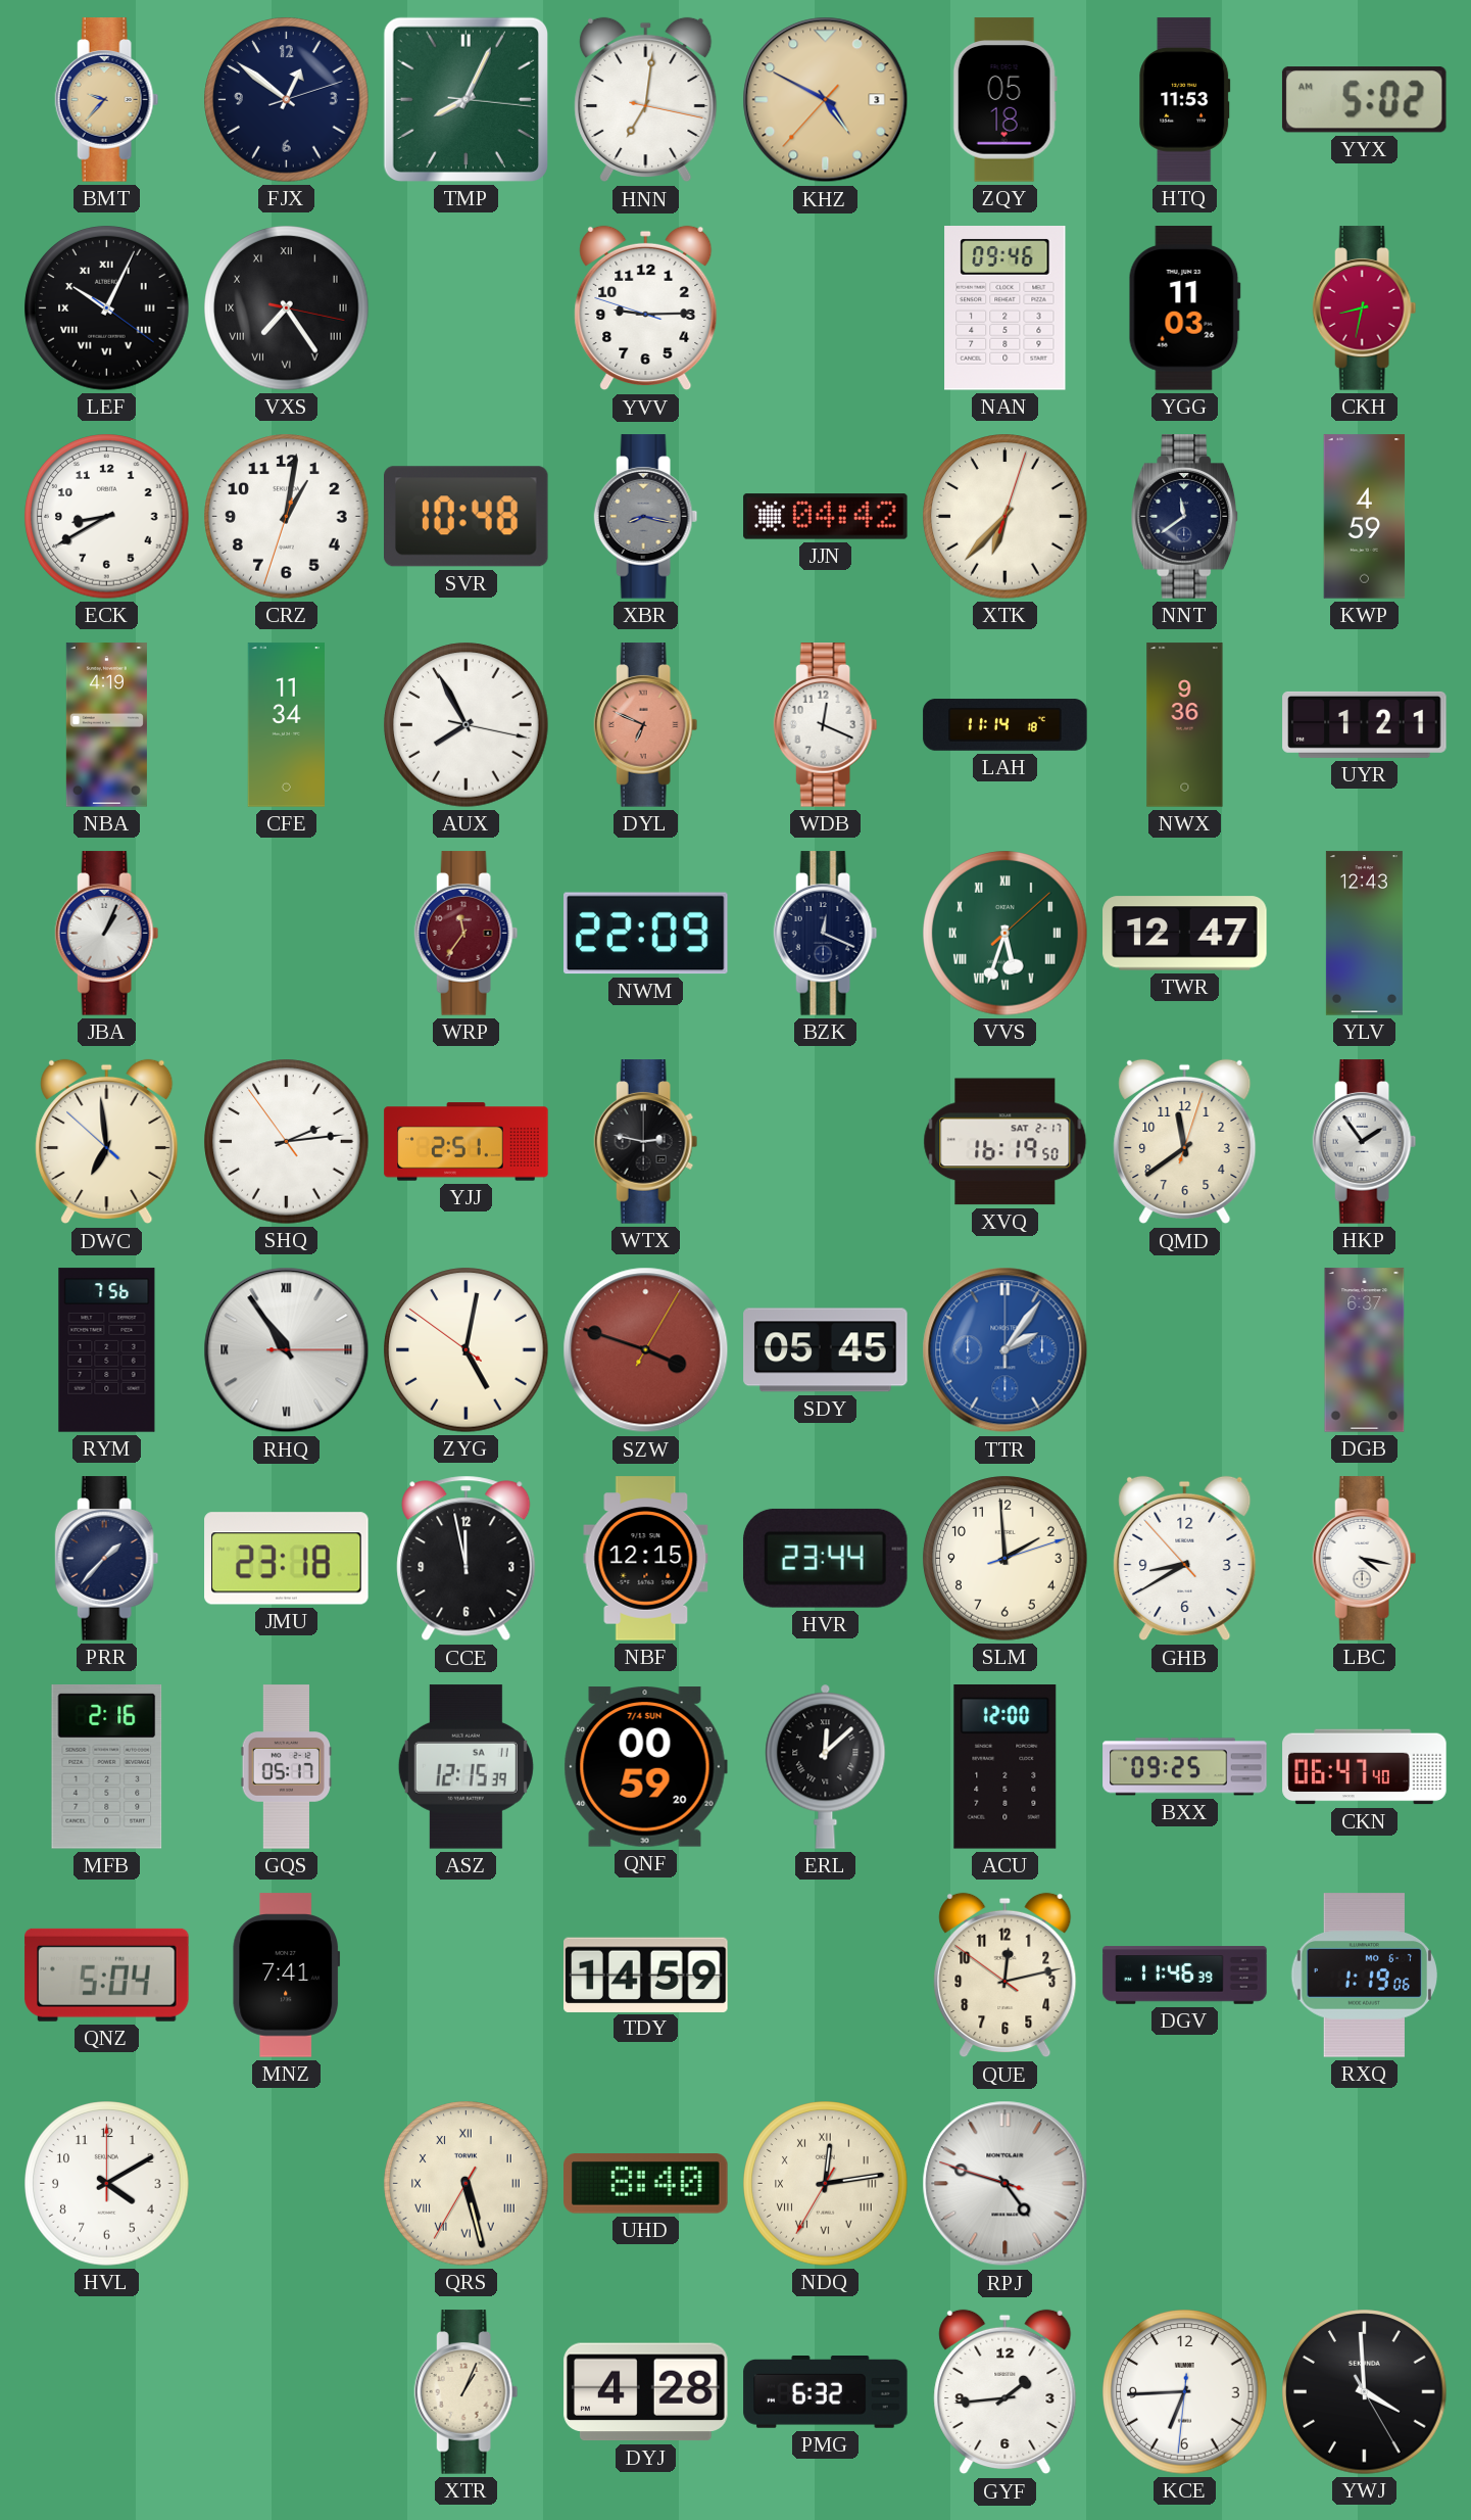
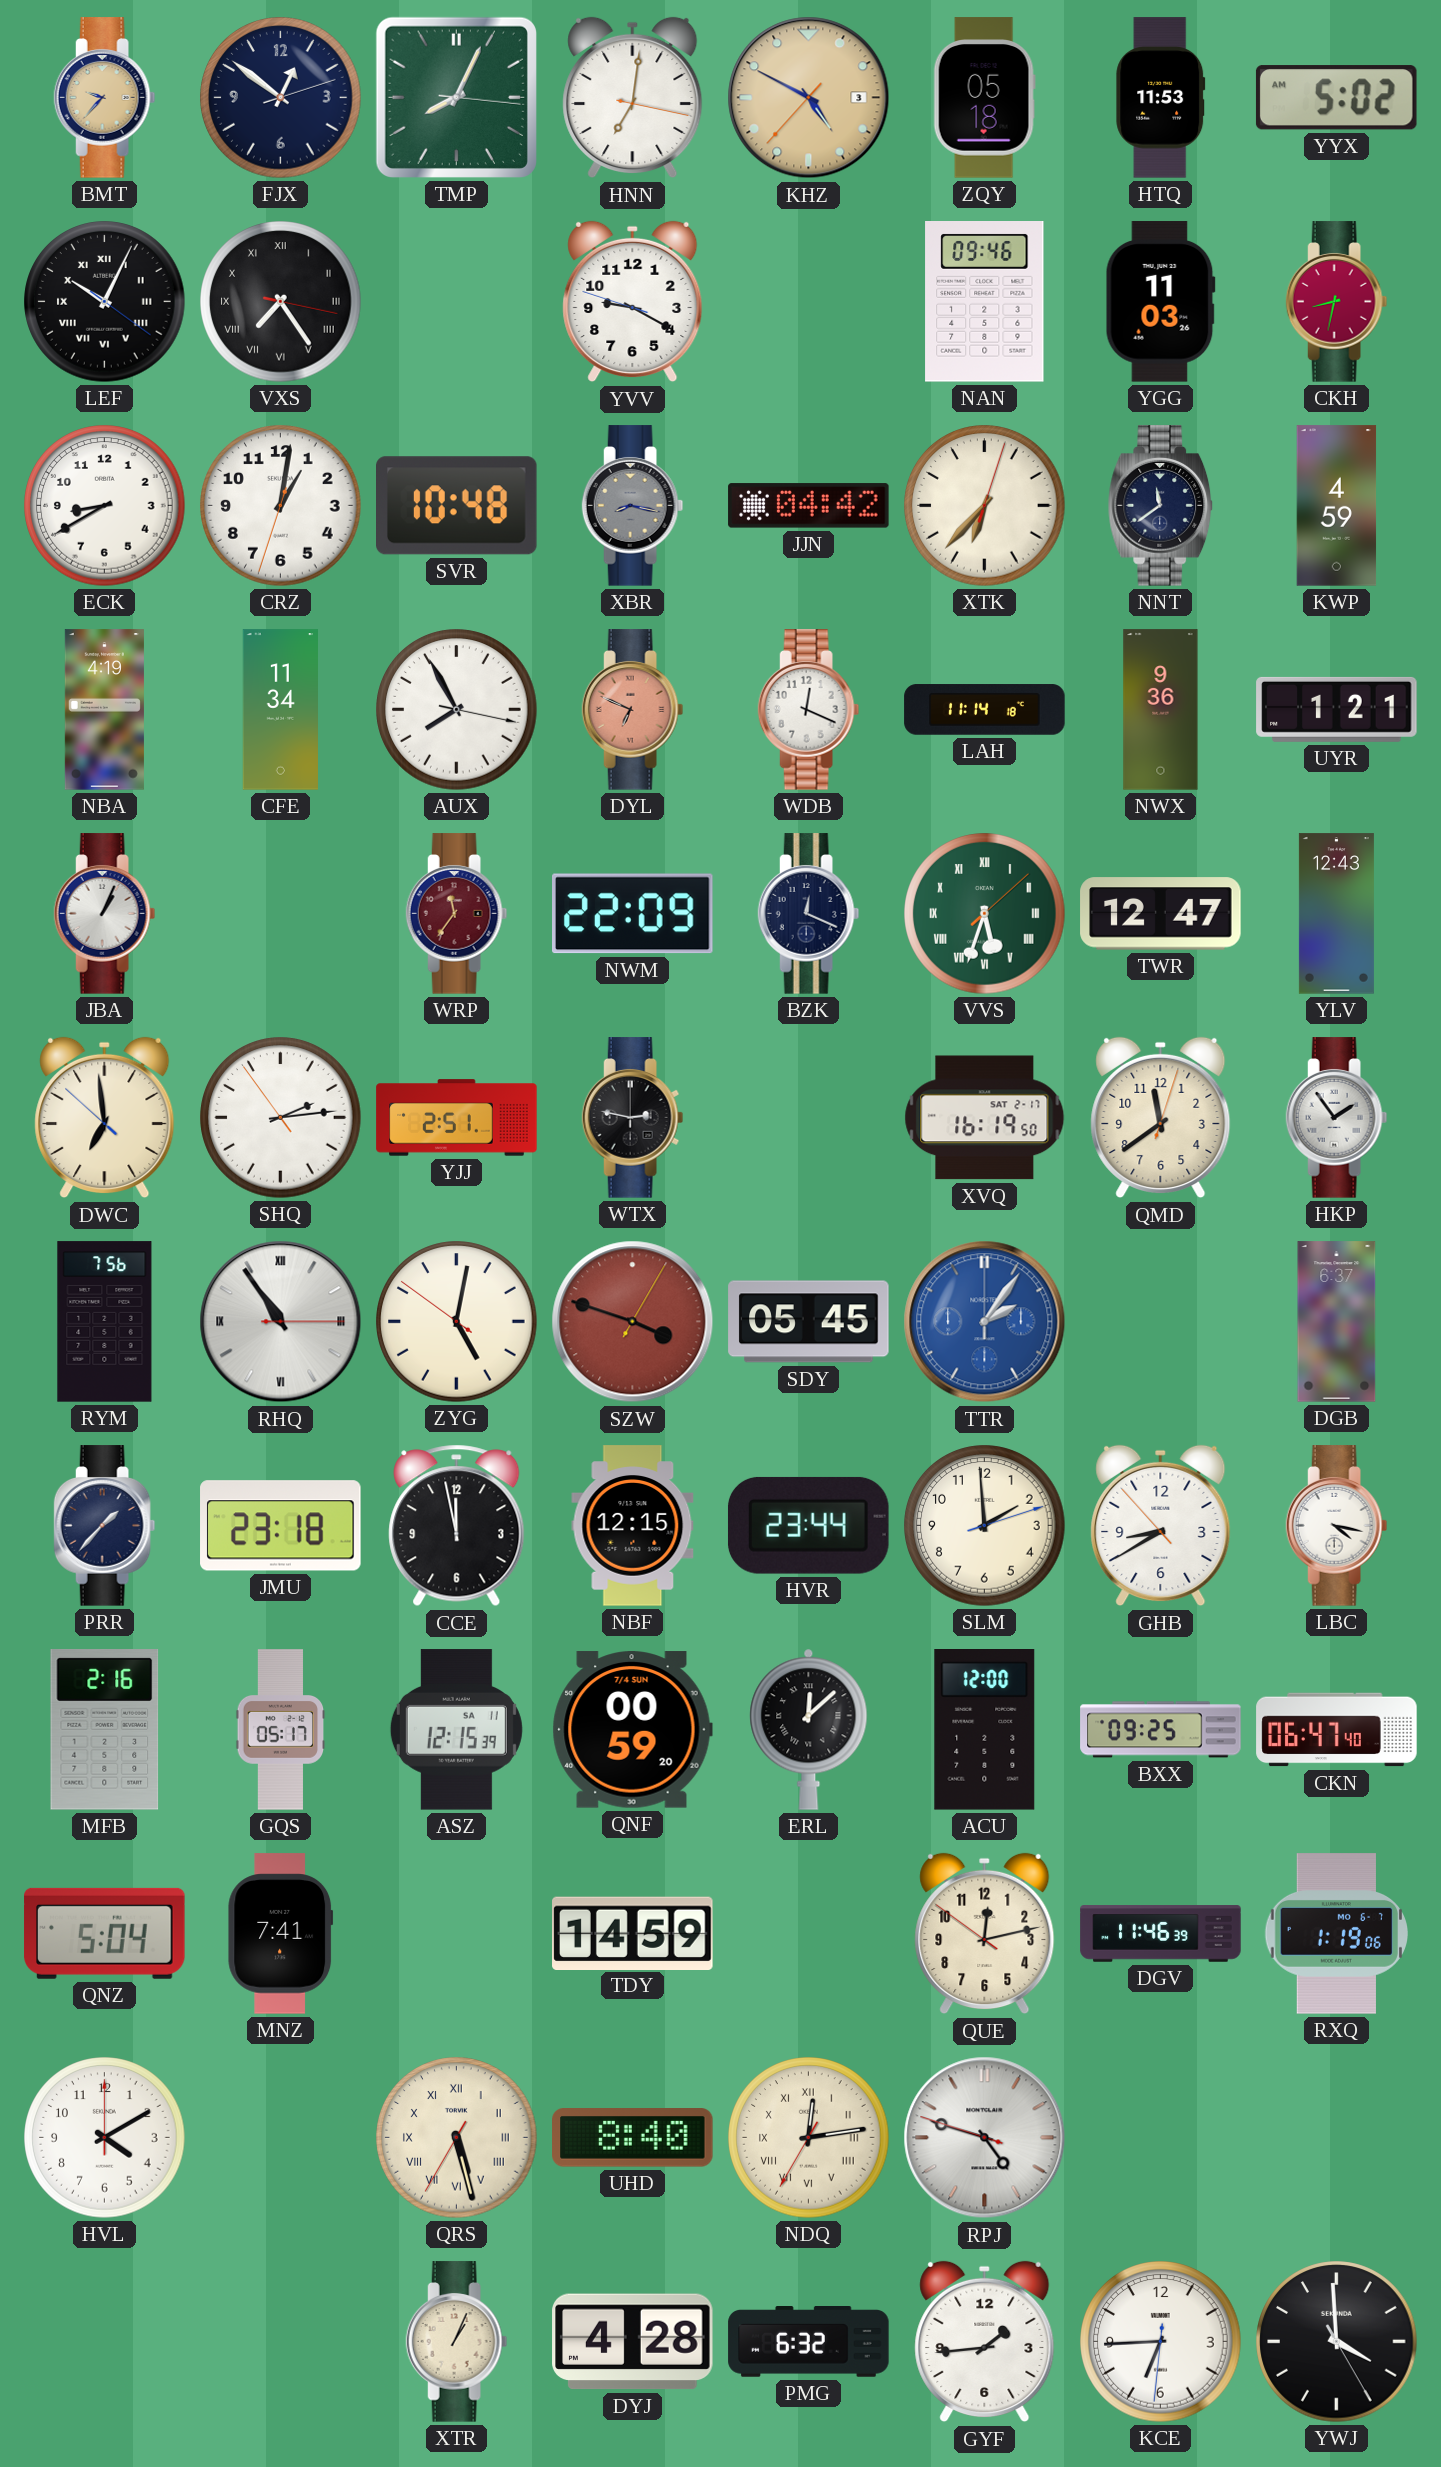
YVV: 9:14 -> 9:19 (633, 302)
